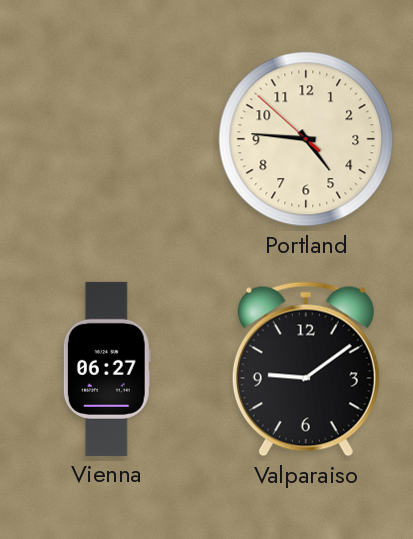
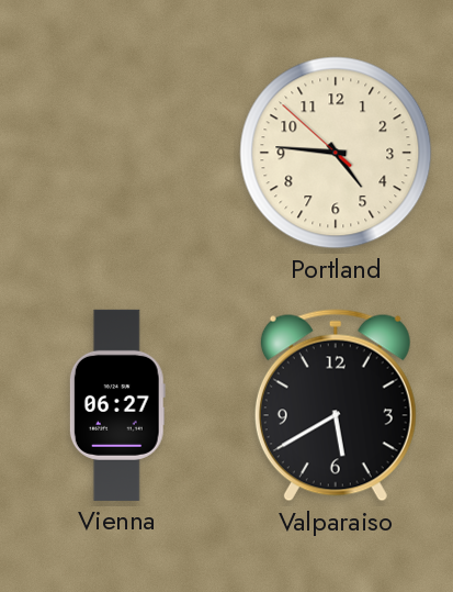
Valparaiso: 9:09 -> 5:40 (336, 405)
